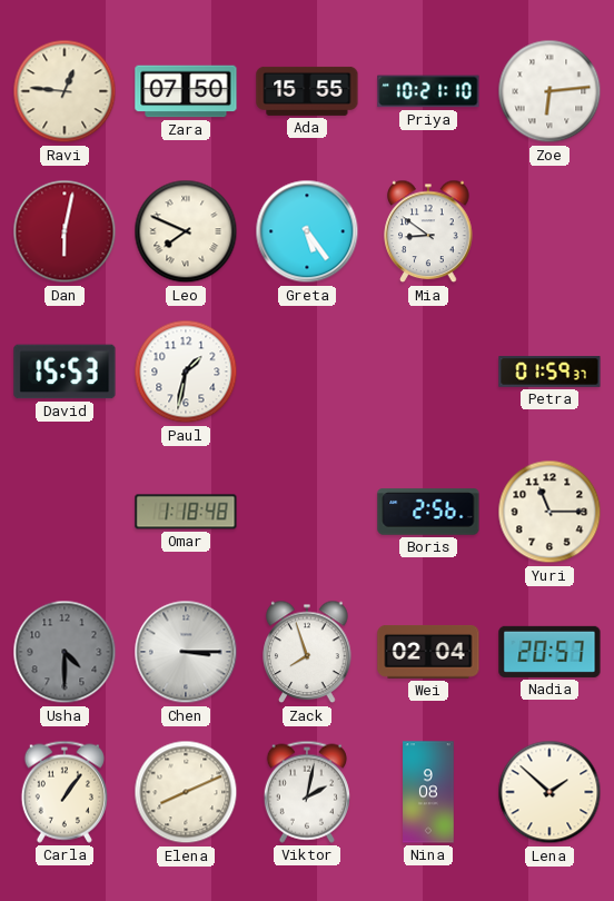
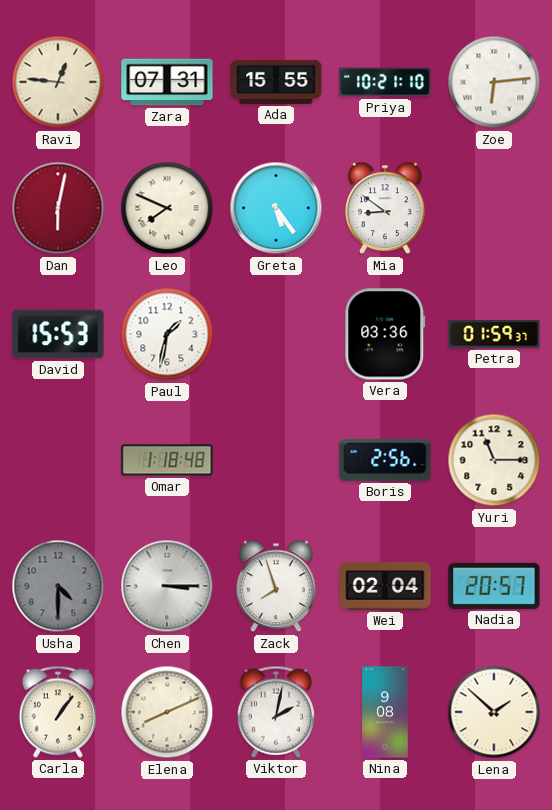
Zara: 07:50 -> 07:31 (167, 82)
Vera: none -> 03:36 (385, 334)
